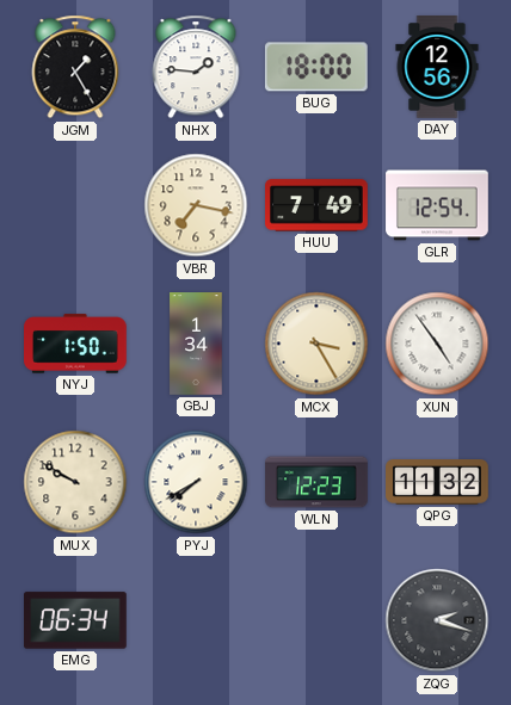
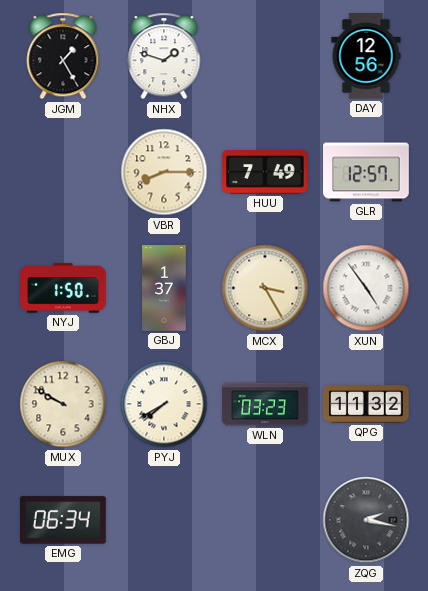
NHX: 1:46 -> 1:48 (164, 56)
BUG: 18:00 -> none (316, 67)
VBR: 7:17 -> 8:15 (164, 172)
GLR: 12:54 -> 12:57 (366, 172)
GBJ: 1:34 -> 1:37 (164, 288)
WLN: 12:23 -> 03:23 (265, 404)
ZQG: 2:18 -> 2:17 (366, 520)
